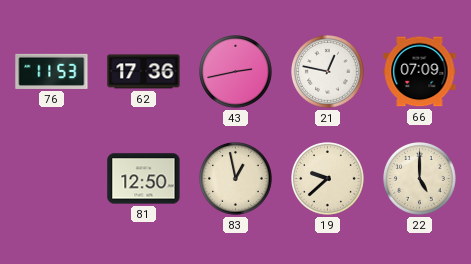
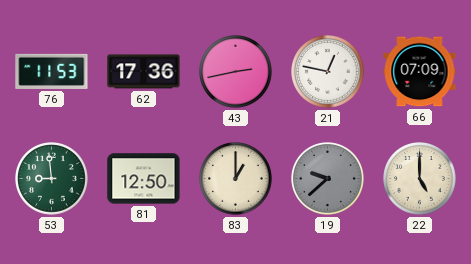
53: none -> 8:59 (52, 179)
83: 12:58 -> 1:00 (236, 179)
19 dial: cream -> grey (328, 179)
